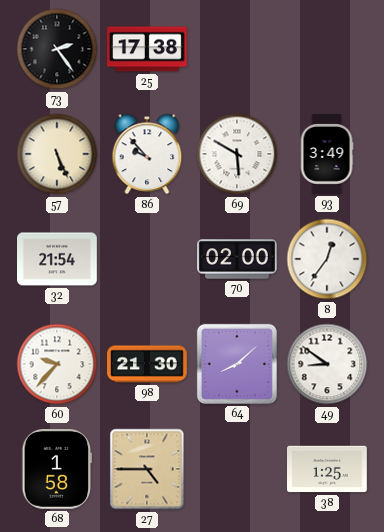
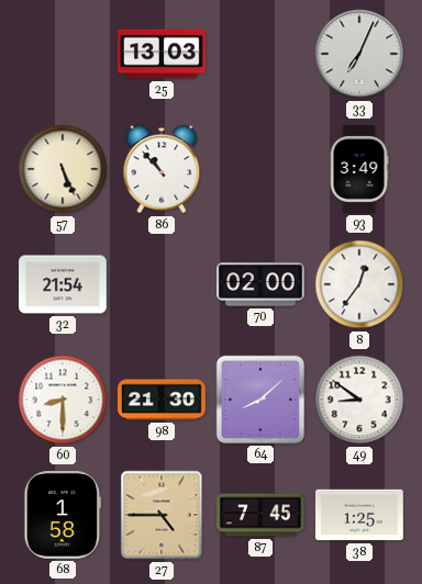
73: 2:24 -> none (57, 49)
25: 17:38 -> 13:03 (163, 54)
33: none -> 7:04 (359, 54)
86: 9:53 -> 10:53 (162, 169)
69: 5:50 -> none (237, 154)
60: 9:37 -> 8:30 (63, 400)
87: none -> 7:45 (262, 515)
